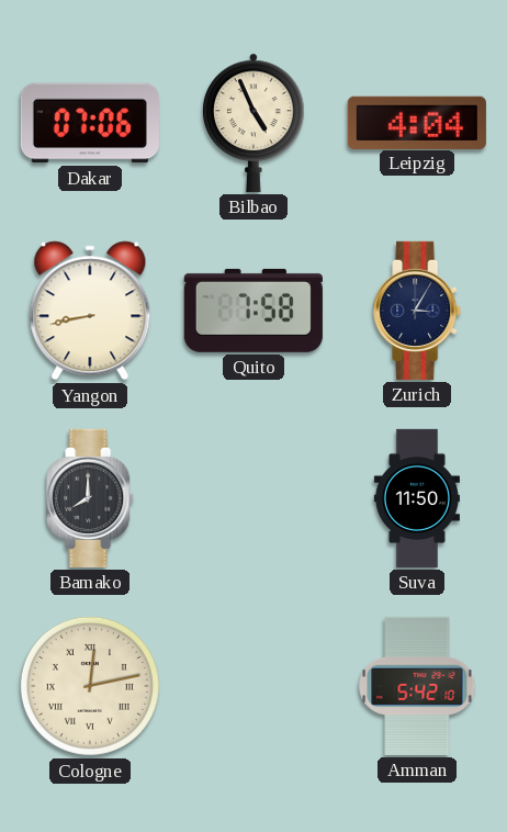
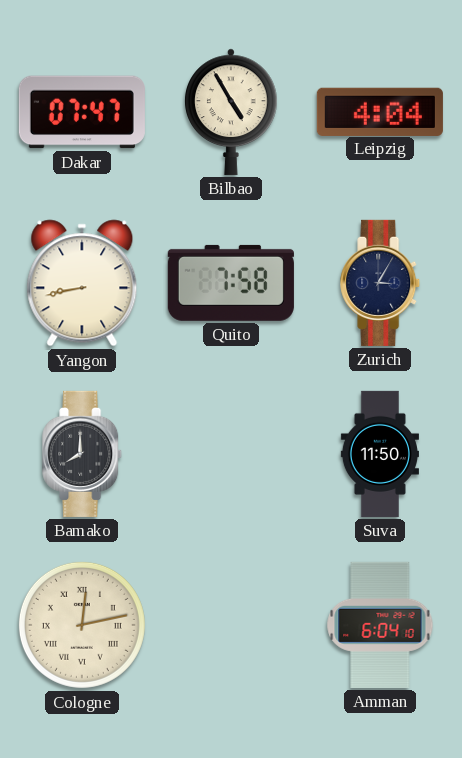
Dakar: 07:06 -> 07:47 (82, 112)
Bilbao: 4:56 -> 4:55 (231, 112)
Amman: 5:42 -> 6:04 (380, 625)
